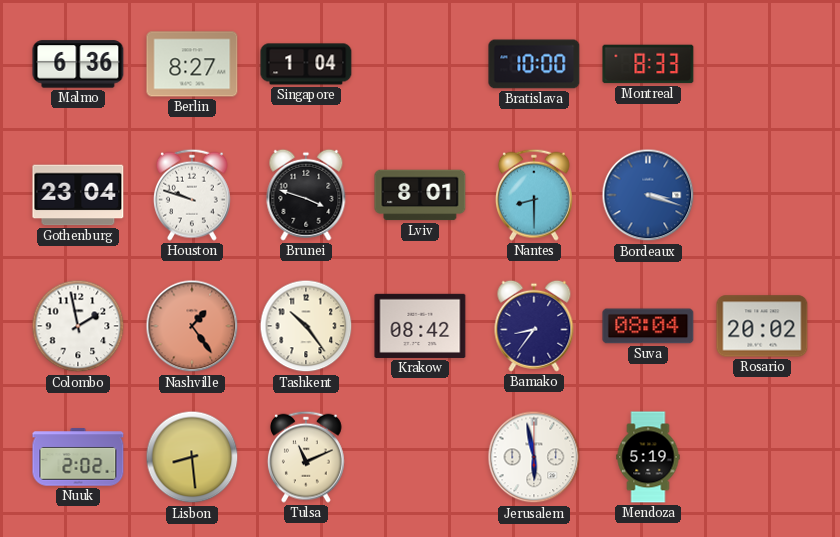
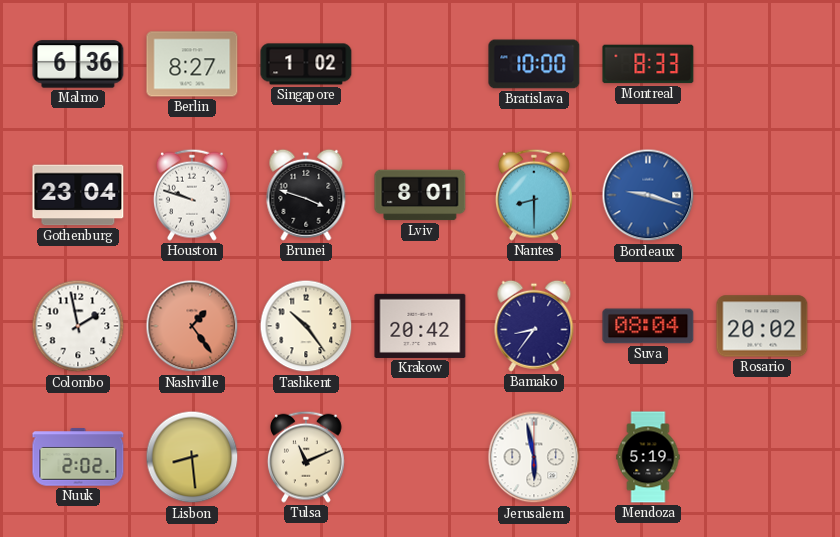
Singapore: 1:04 -> 1:02 (306, 64)
Bordeaux: 3:18 -> 9:18 (648, 195)
Krakow: 08:42 -> 20:42 (420, 326)
